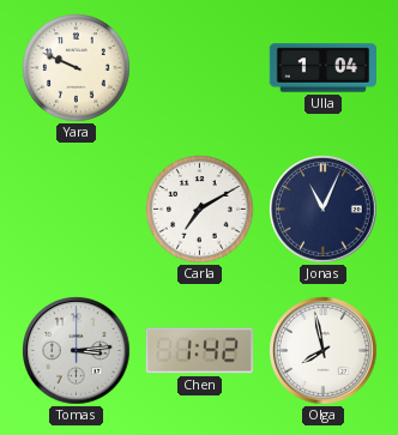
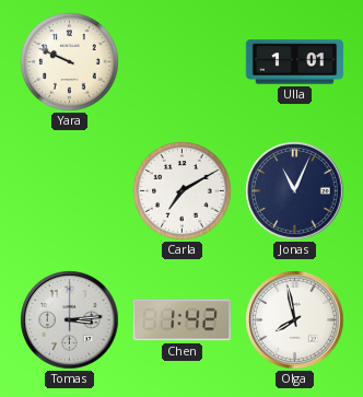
Ulla: 1:04 -> 1:01 (294, 62)
